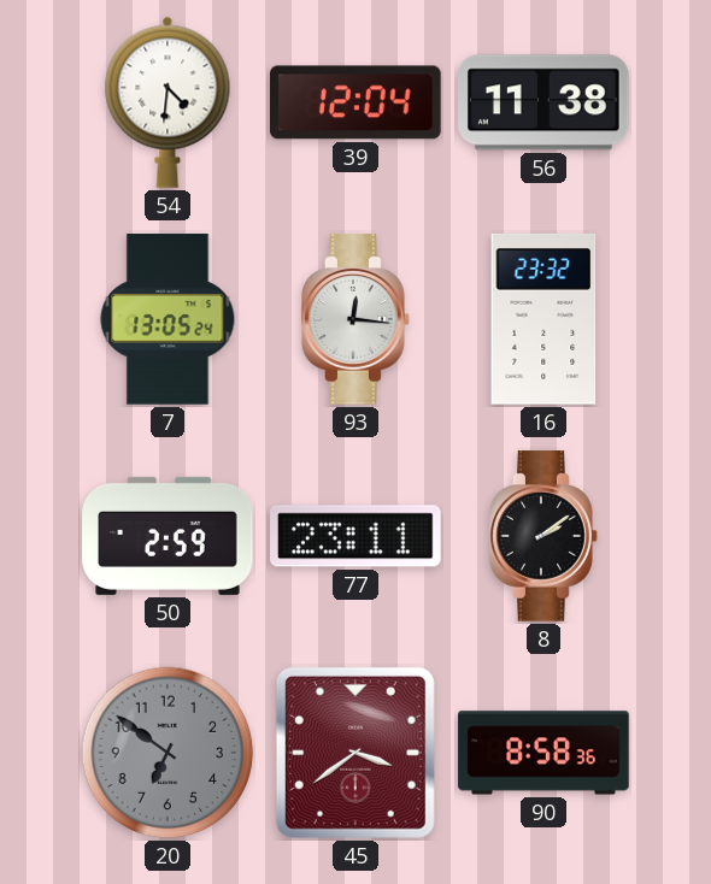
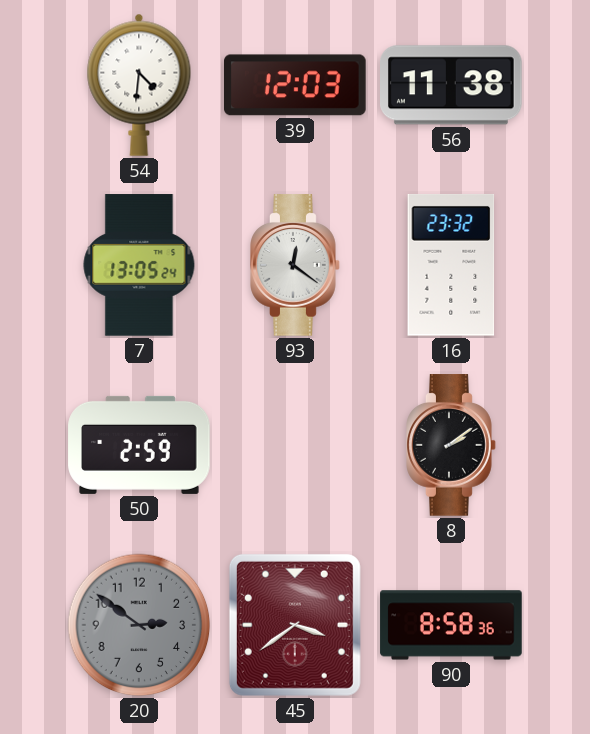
39: 12:04 -> 12:03 (296, 85)
93: 12:16 -> 12:21 (295, 265)
77: 23:11 -> none (357, 536)
20: 6:51 -> 2:51 (139, 625)
